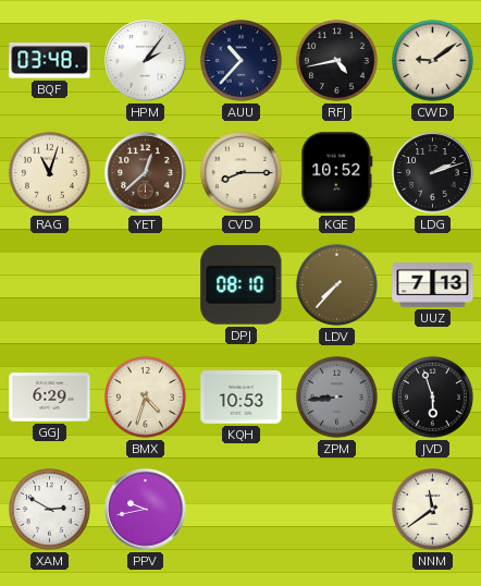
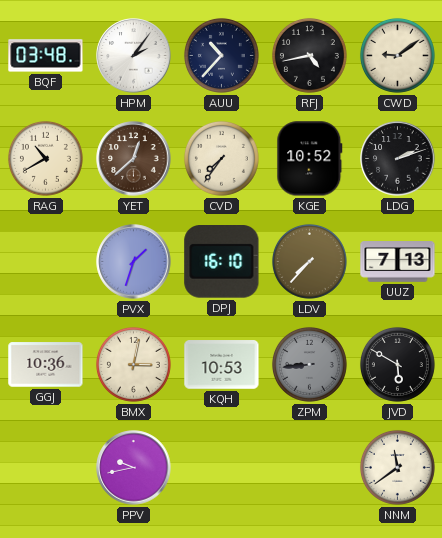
RAG: 11:03 -> 10:40 (45, 158)
CVD: 8:15 -> 7:36 (221, 158)
PVX: none -> 1:33 (134, 262)
DPJ: 08:10 -> 16:10 (222, 262)
GGJ: 6:29 -> 10:36 (46, 365)
BMX: 4:33 -> 3:02 (133, 364)
JVD: 5:57 -> 5:50 (397, 364)
XAM: 2:50 -> none (49, 509)
